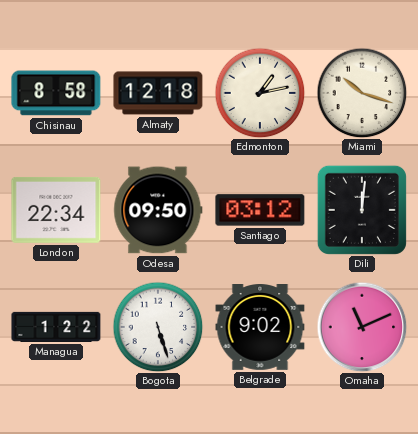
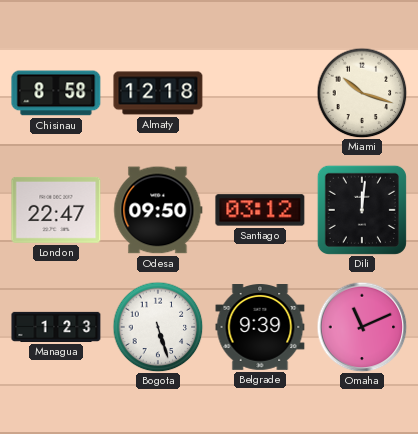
Edmonton: 1:13 -> none (260, 93)
London: 22:34 -> 22:47 (56, 210)
Managua: 1:22 -> 1:23 (56, 327)
Belgrade: 9:02 -> 9:39 (260, 328)
